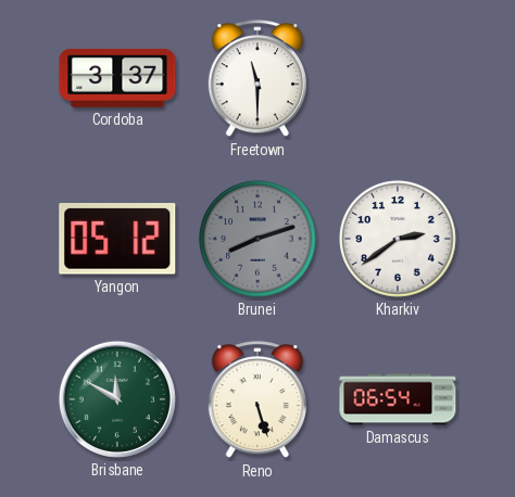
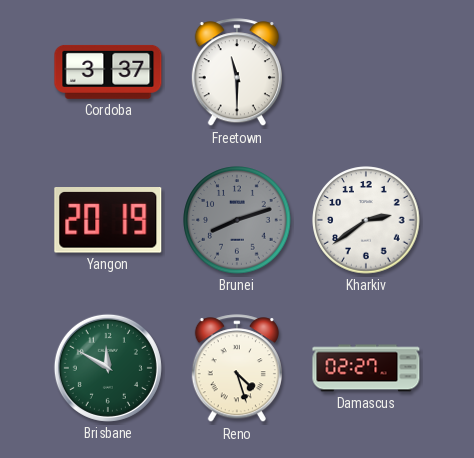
Yangon: 05:12 -> 20:19 (108, 221)
Reno: 5:27 -> 4:27 (237, 369)
Damascus: 06:54 -> 02:27 (366, 368)
